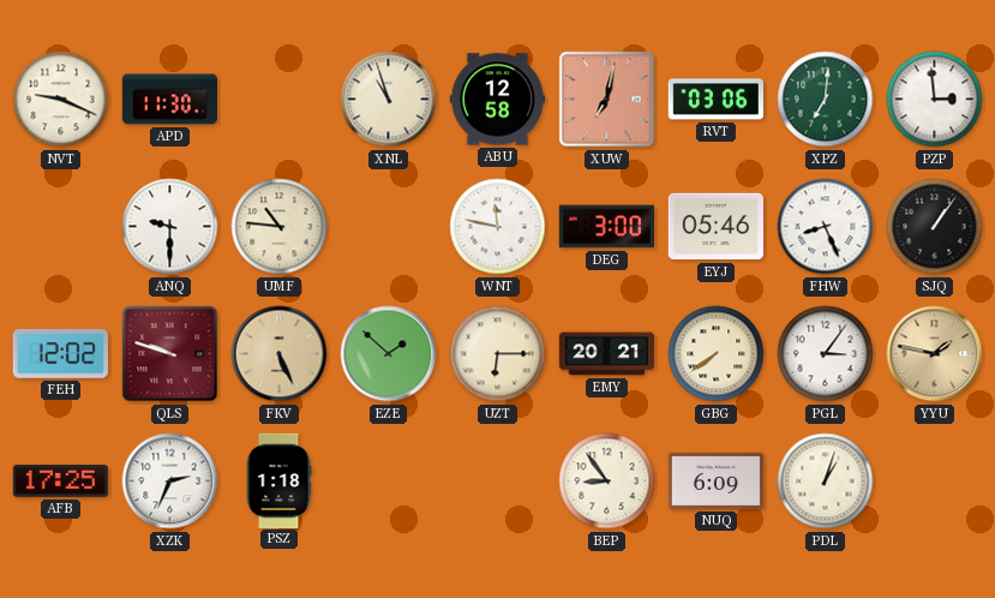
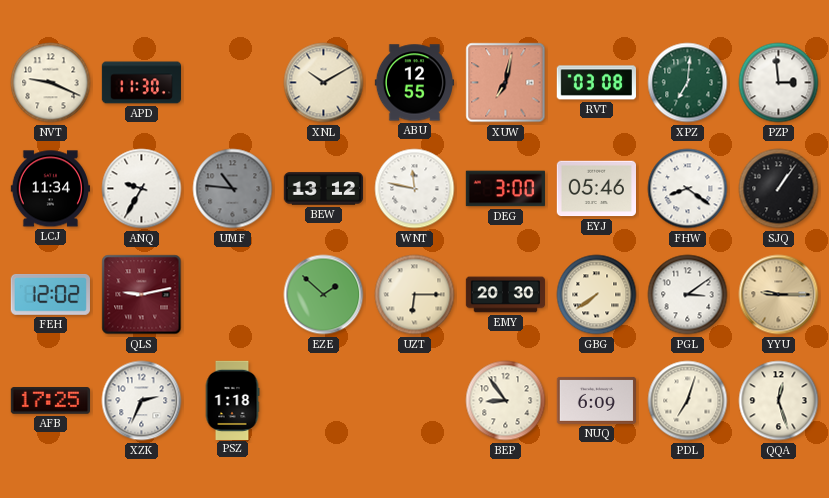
XNL: 10:57 -> 10:10 (324, 83)
ABU: 12:58 -> 12:55 (414, 83)
RVT: 03:06 -> 03:08 (596, 83)
LCJ: none -> 11:34 (50, 189)
ANQ: 9:30 -> 9:35 (142, 189)
UMF dial: cream -> grey (233, 189)
BEW: none -> 13:12 (323, 189)
FHW: 8:26 -> 8:21 (688, 189)
QLS: 9:48 -> 9:13 (142, 295)
FKV: 5:26 -> none (280, 354)
EMY: 20:21 -> 20:30 (505, 295)
PGL: 3:06 -> 3:09 (688, 295)
YYU: 1:47 -> 9:15 (779, 295)
PDL: 1:03 -> 7:03 (688, 401)
QQA: none -> 12:27 (779, 401)
